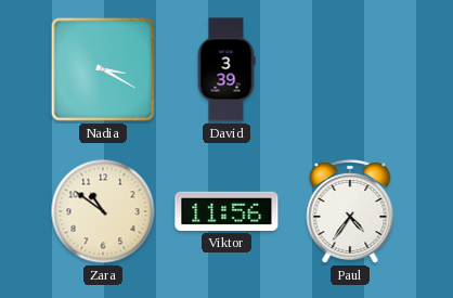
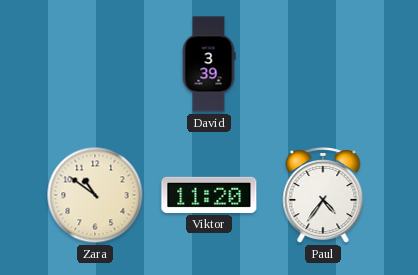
Nadia: 3:20 -> none (103, 69)
Viktor: 11:56 -> 11:20 (209, 195)
